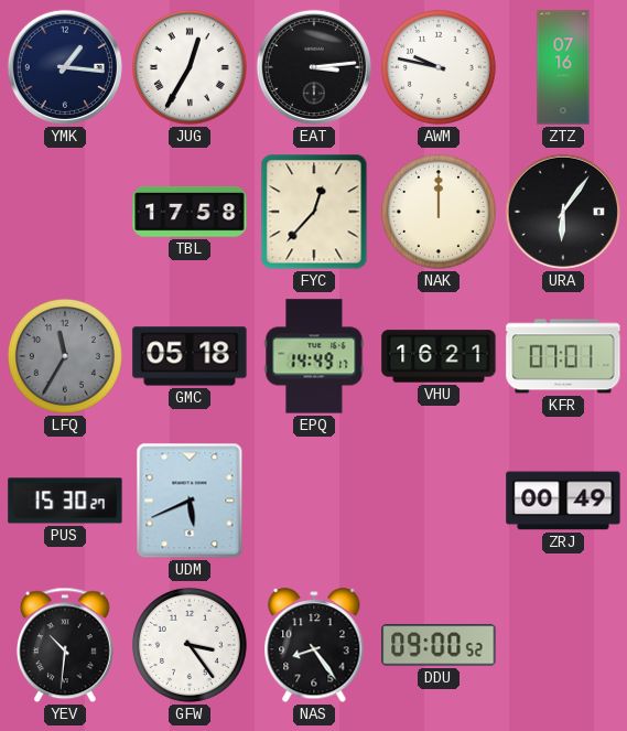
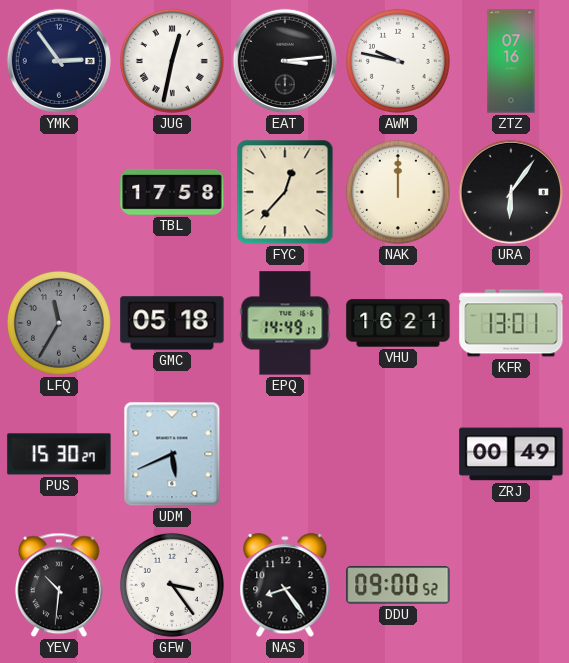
YMK: 1:16 -> 2:54 (59, 61)
JUG: 12:35 -> 12:32 (172, 61)
KFR: 07:01 -> 13:01 (511, 323)
